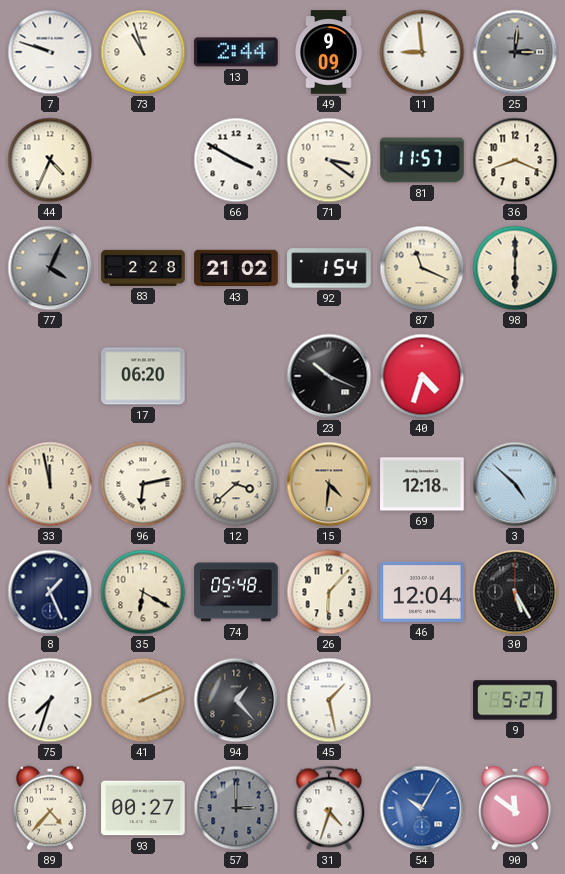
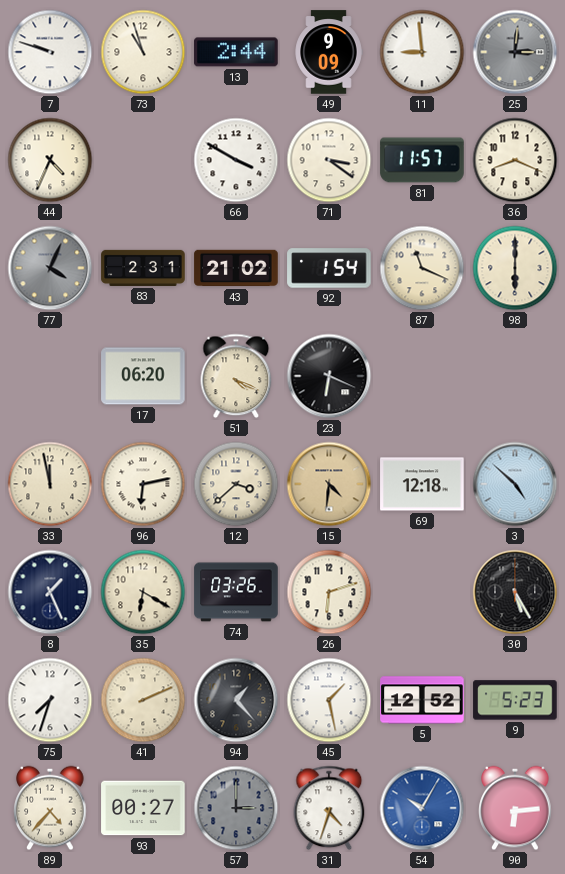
83: 2:28 -> 2:31 (143, 268)
51: none -> 4:19 (236, 376)
23: 10:19 -> 6:19 (329, 376)
40: 4:33 -> none (422, 376)
74: 05:48 -> 03:26 (236, 592)
26: 6:07 -> 6:12 (329, 592)
46: 12:04 -> none (422, 592)
5: none -> 12:52 (422, 700)
9: 5:27 -> 5:23 (515, 700)
90: 11:51 -> 6:14 (515, 808)
